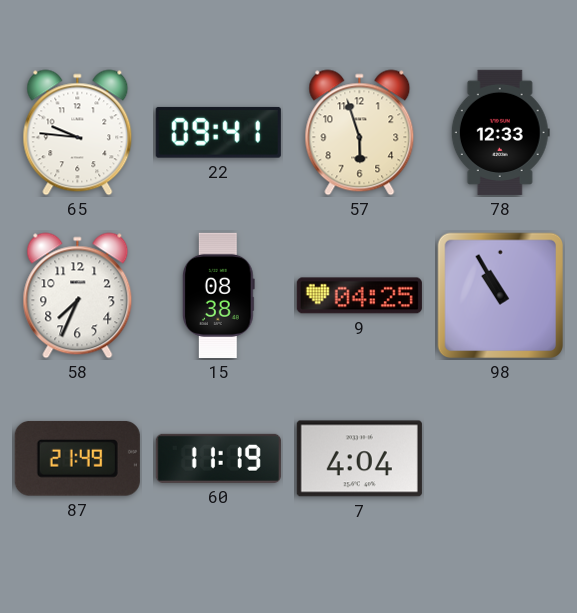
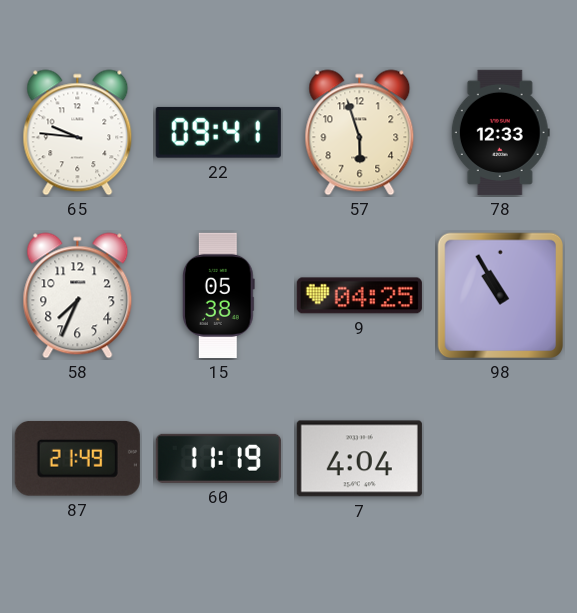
15: 08:38 -> 05:38 (218, 295)
